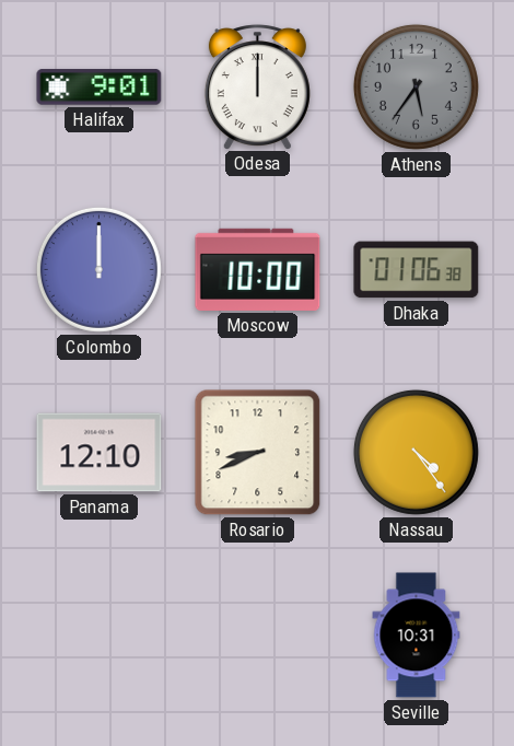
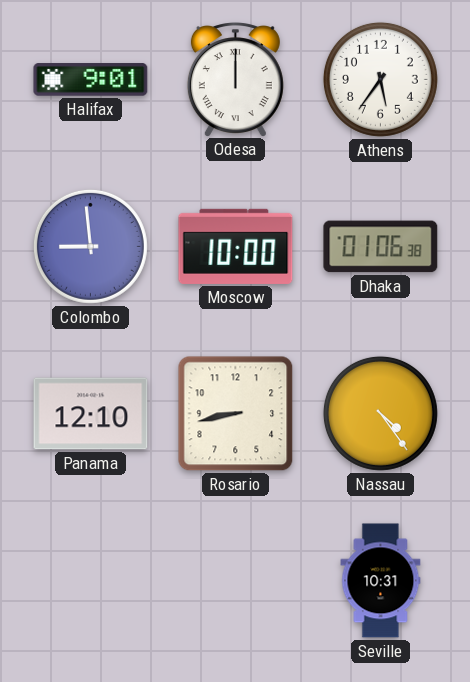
Athens dial: grey -> white (380, 79)
Colombo: 12:00 -> 8:59 (90, 246)
Rosario: 8:41 -> 8:43 (236, 414)
